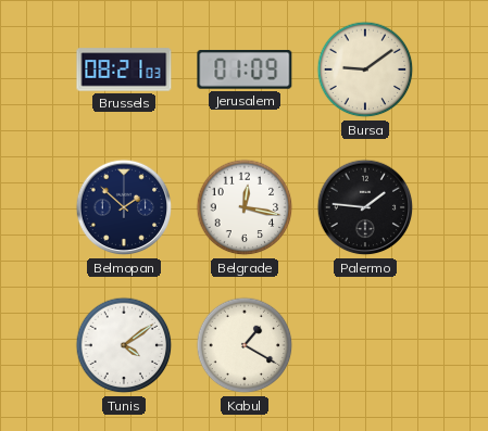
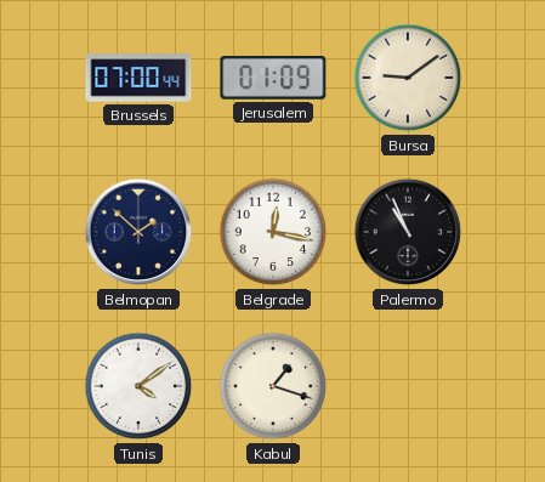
Brussels: 08:21 -> 07:00 (138, 78)
Palermo: 1:46 -> 10:56 (408, 232)
Kabul: 1:20 -> 1:18 (273, 386)
